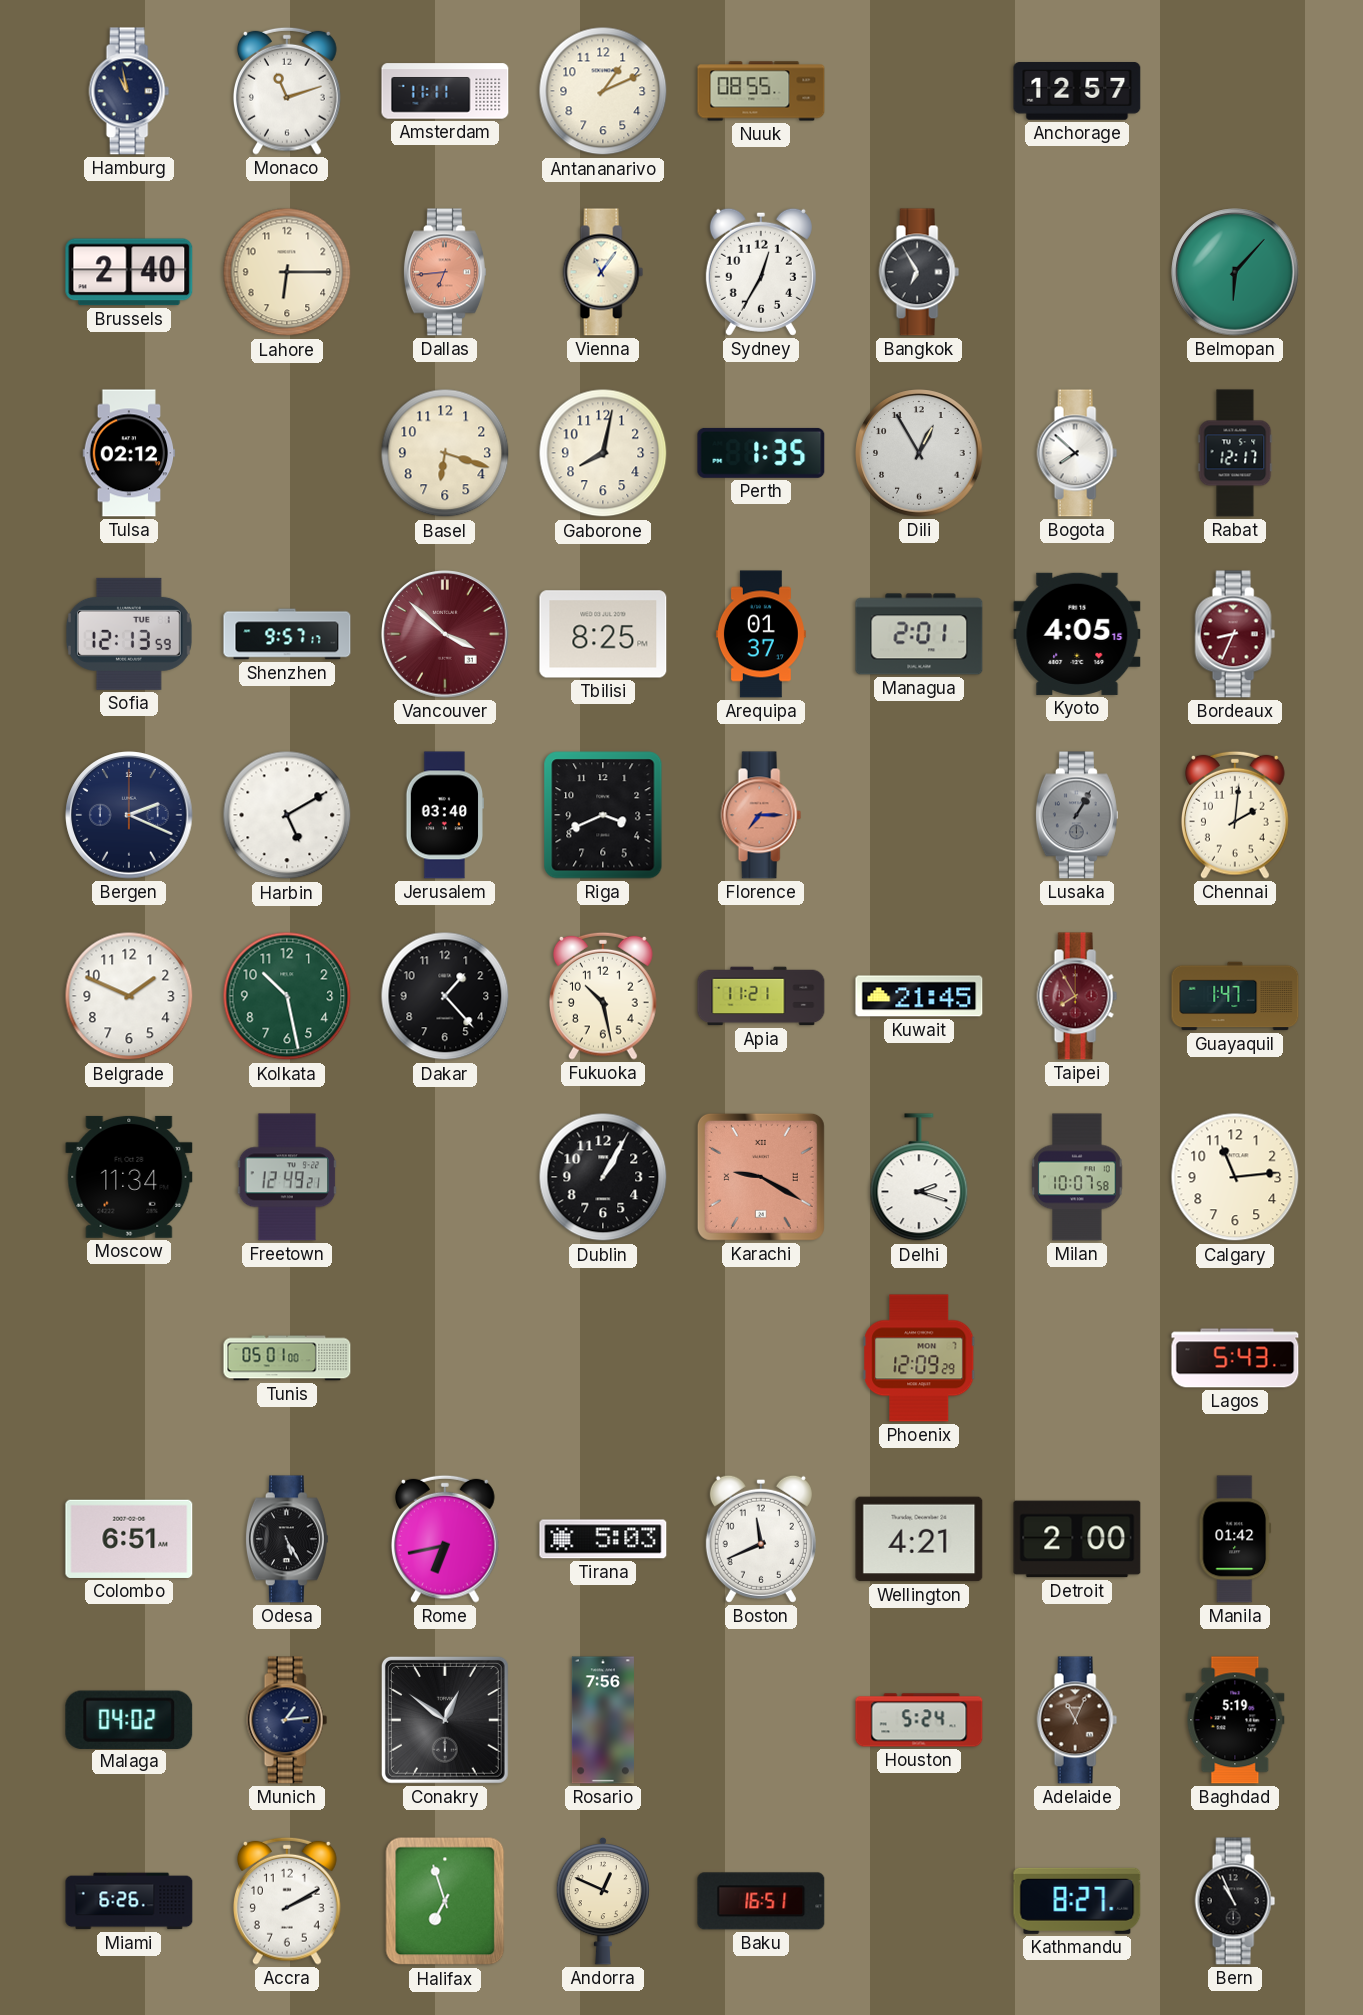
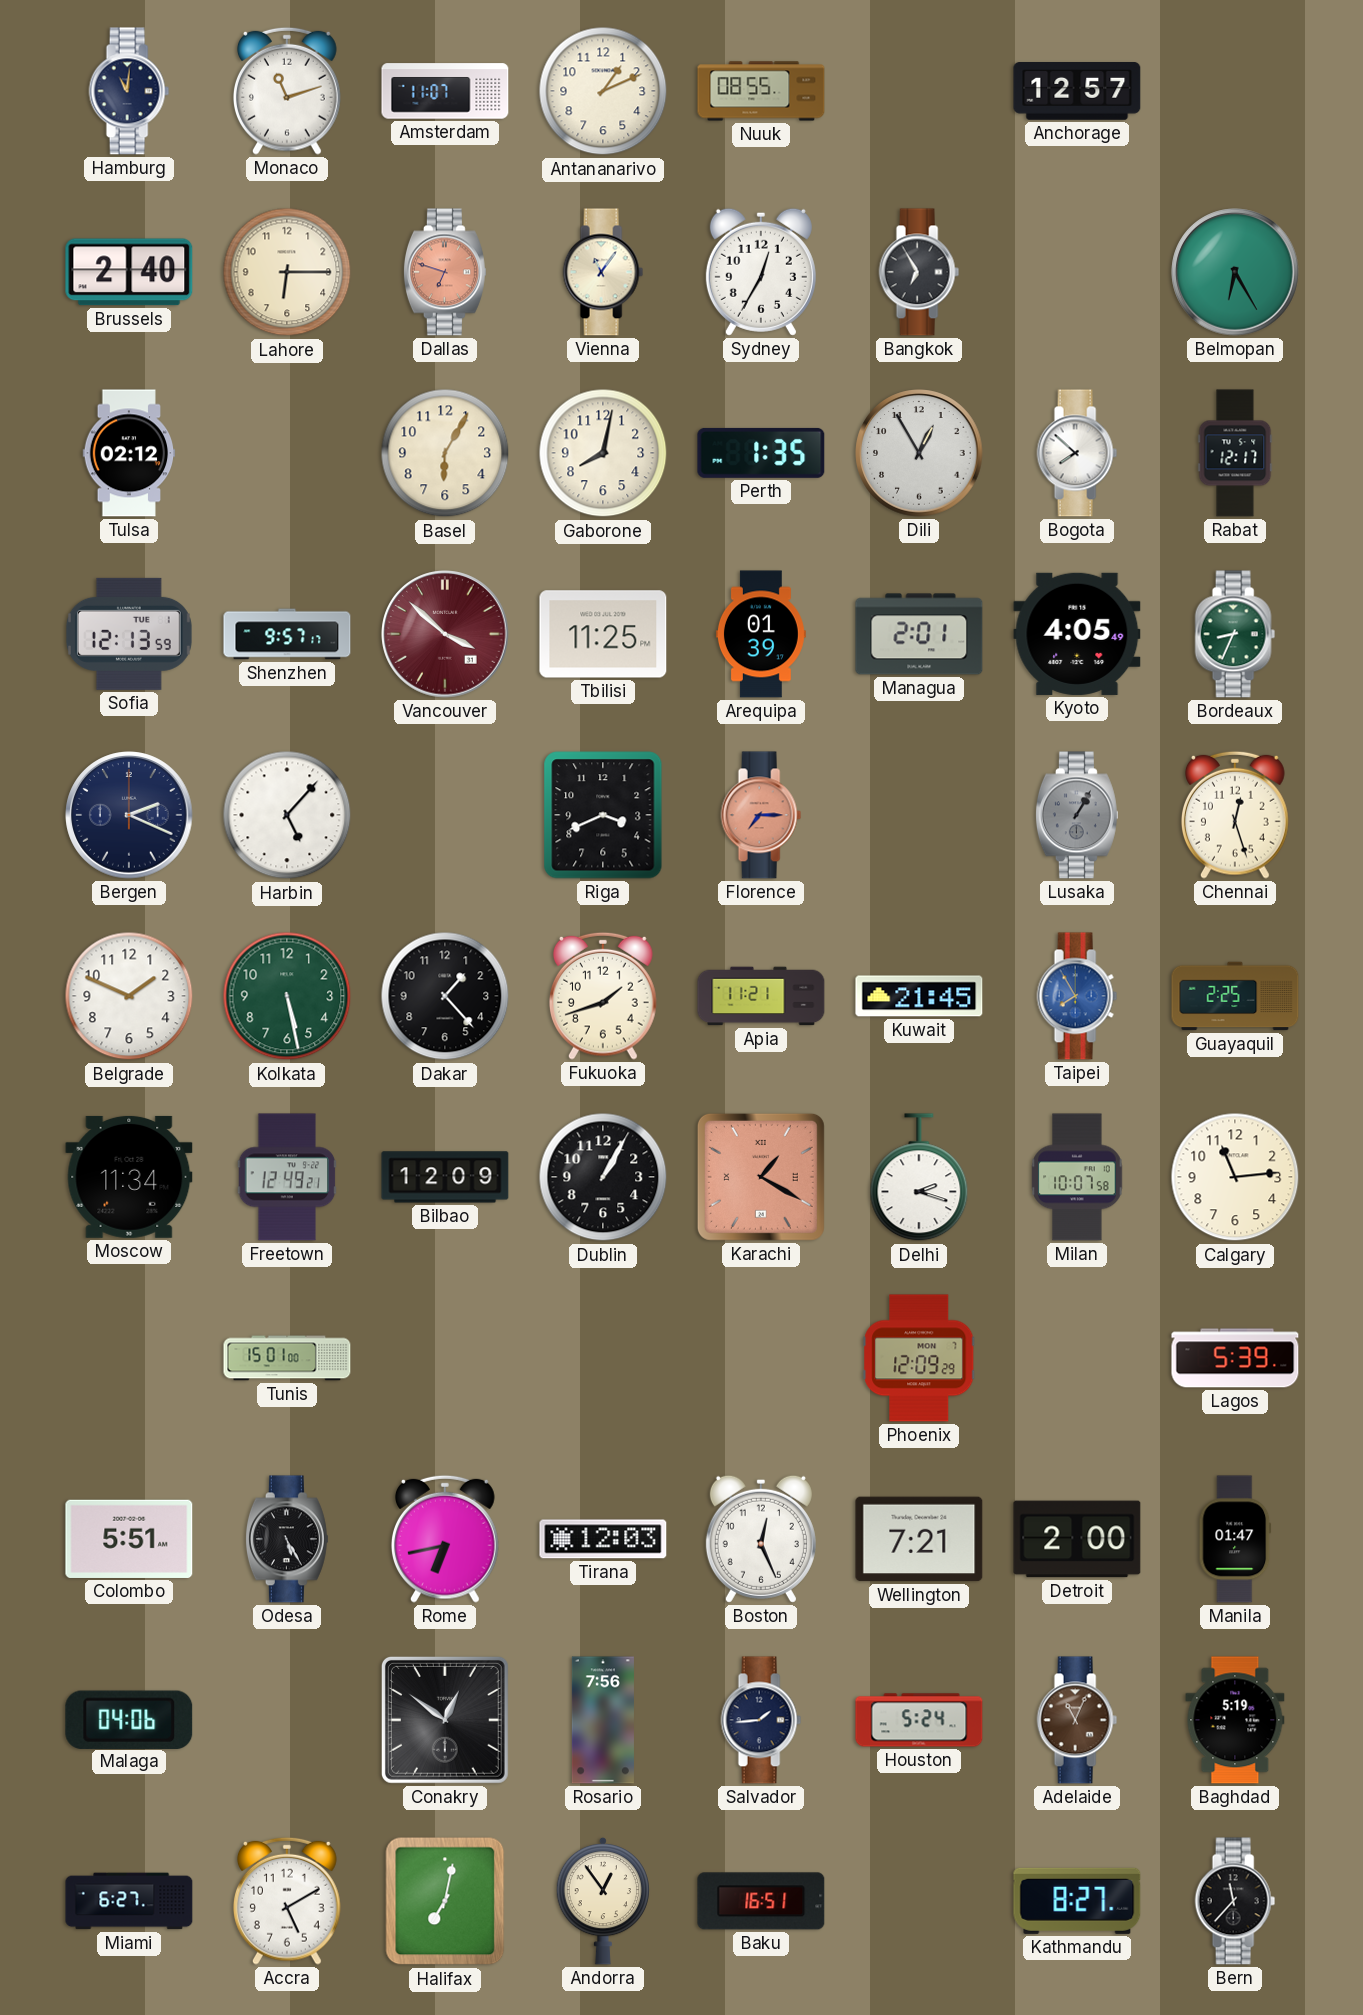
Hamburg: 10:58 -> 11:01 (129, 91)
Amsterdam: 11:11 -> 11:07 (445, 91)
Dallas: 6:44 -> 6:48 (445, 272)
Belmopan: 6:07 -> 6:25 (1235, 272)
Basel: 6:18 -> 6:05 (445, 453)
Tbilisi: 8:25 -> 11:25 (603, 634)
Arequipa: 01:37 -> 01:39 (761, 634)
Kyoto: 4:05:15 -> 4:05:49 (1077, 634)
Bordeaux dial: burgundy -> green (1235, 634)
Harbin: 5:10 -> 5:07 (287, 815)
Jerusalem: 03:40 -> none (444, 815)
Chennai: 2:01 -> 12:27 (1236, 815)
Kolkata: 10:28 -> 5:28 (287, 996)
Fukuoka: 10:28 -> 1:42 (604, 996)
Taipei dial: burgundy -> blue (1077, 996)
Guayaquil: 1:47 -> 2:25 (1235, 996)
Bilbao: none -> 12:09 (445, 1177)
Karachi: 9:20 -> 1:20 (761, 1177)
Tunis: 05:01 -> 15:01 (287, 1358)
Lagos: 5:43 -> 5:39 (1235, 1358)
Colombo: 6:51 -> 5:51 (129, 1539)
Tirana: 5:03 -> 12:03 (603, 1539)
Boston: 11:41 -> 12:26 (761, 1539)
Wellington: 4:21 -> 7:21 (919, 1539)
Manila: 01:42 -> 01:47 (1235, 1539)
Malaga: 04:02 -> 04:06 (129, 1719)
Munich: 1:14 -> none (287, 1720)
Salvador: none -> 1:44 (761, 1720)
Miami: 6:26 -> 6:27 (129, 1901)
Accra: 2:10 -> 5:10 (288, 1901)
Halifax: 6:57 -> 7:02 (445, 1901)
Andorra: 12:49 -> 12:54 (602, 1901)
Bern: 10:56 -> 11:37 (1235, 1901)
